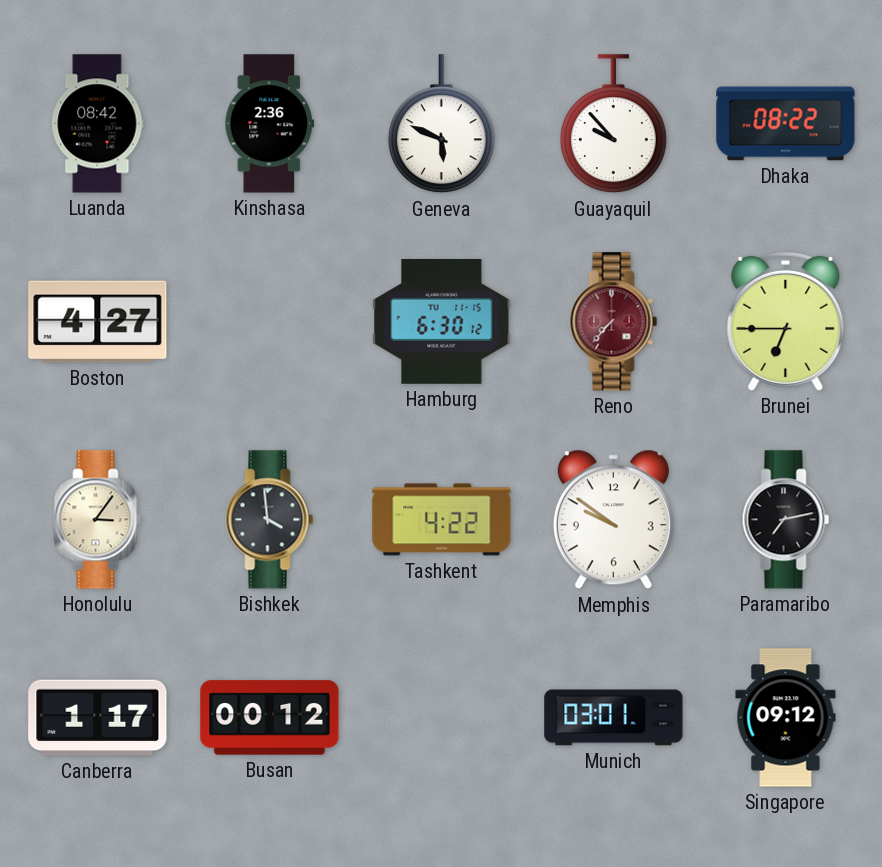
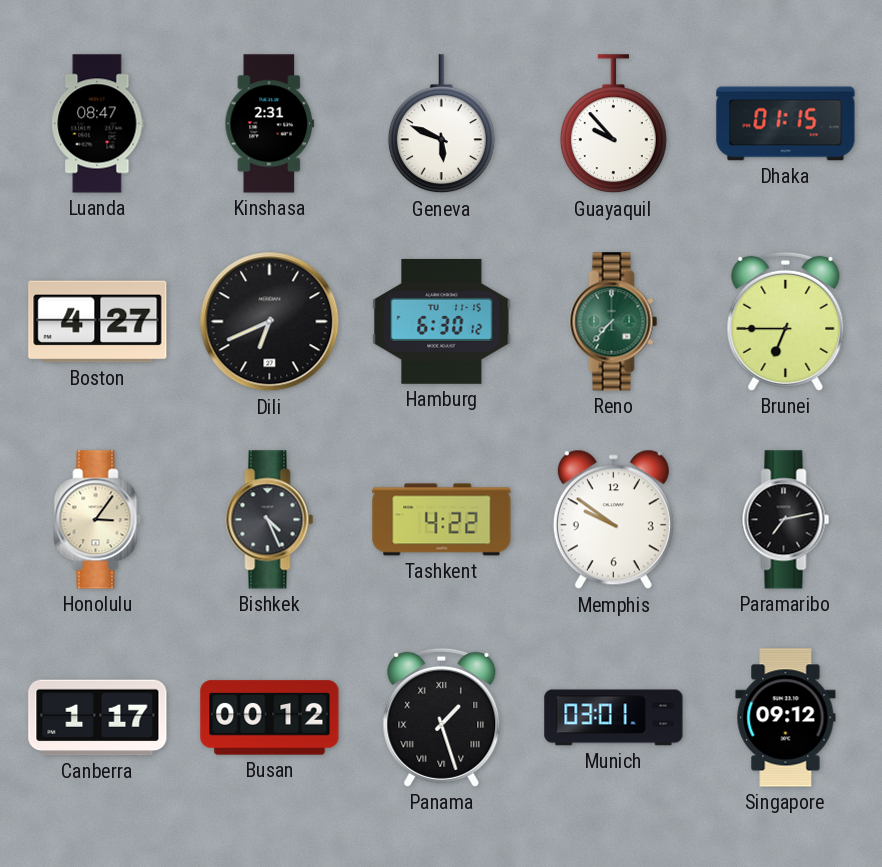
Luanda: 08:42 -> 08:47 (98, 124)
Kinshasa: 2:36 -> 2:31 (270, 124)
Dhaka: 08:22 -> 01:15 (786, 124)
Dili: none -> 6:41 (270, 322)
Reno dial: burgundy -> green (614, 322)
Bishkek: 3:59 -> 4:26 (270, 520)
Panama: none -> 1:27 (442, 717)
